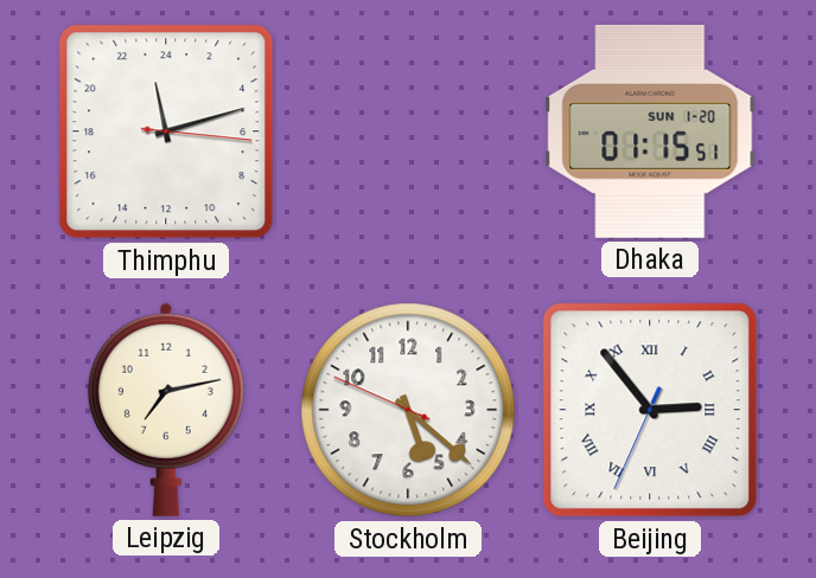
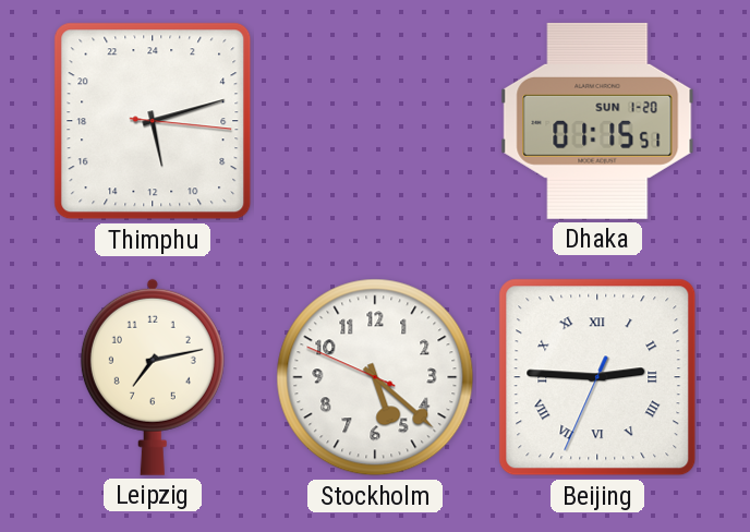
Thimphu: 23:12 -> 11:12 (153, 121)
Beijing: 2:53 -> 2:45 (597, 377)
